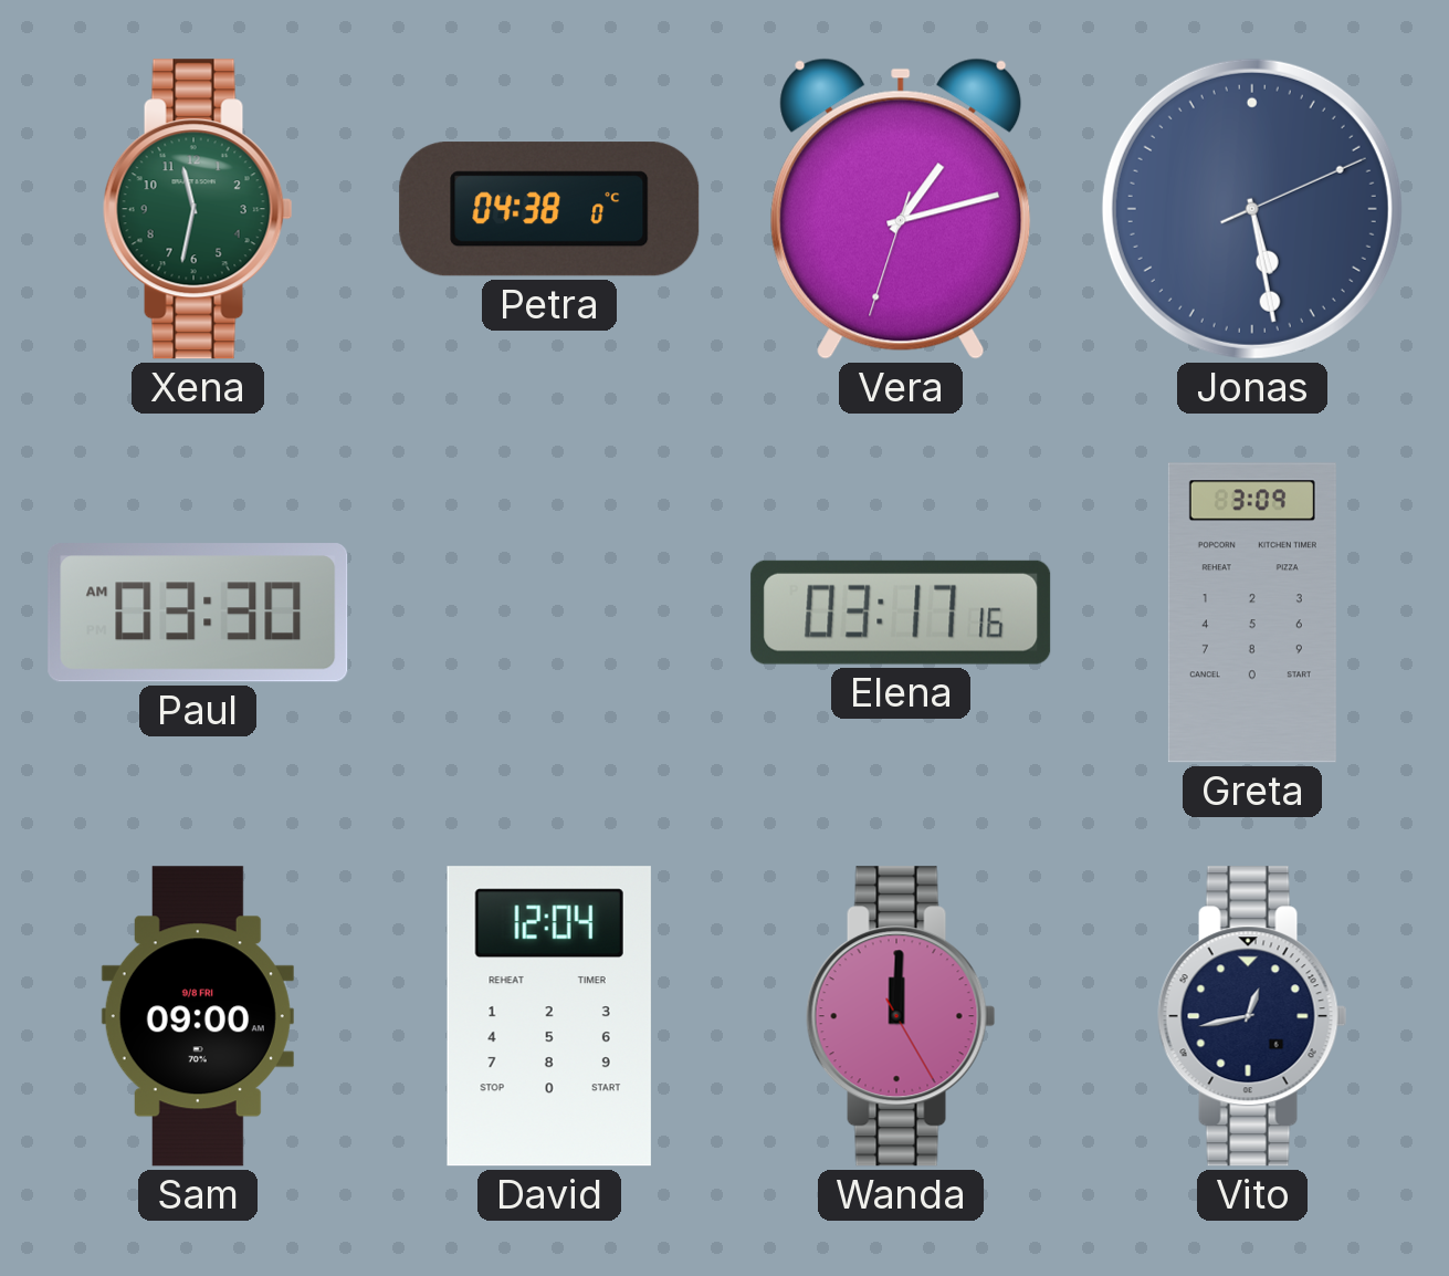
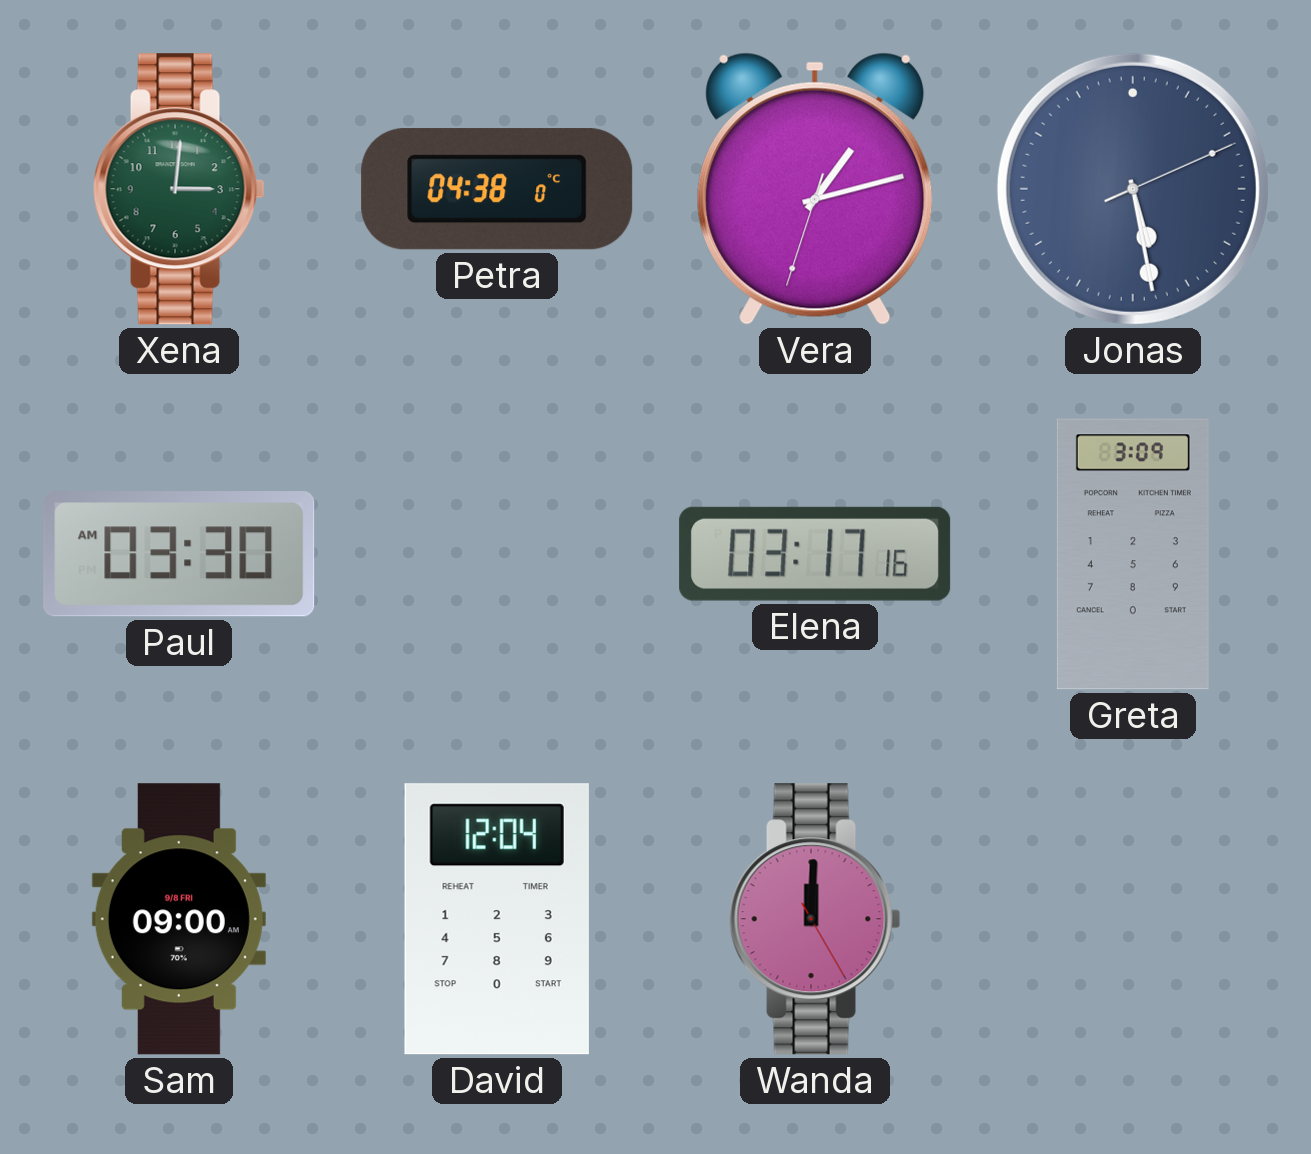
Xena: 11:32 -> 3:01 (179, 189)
Vito: 12:43 -> none (1252, 1016)
